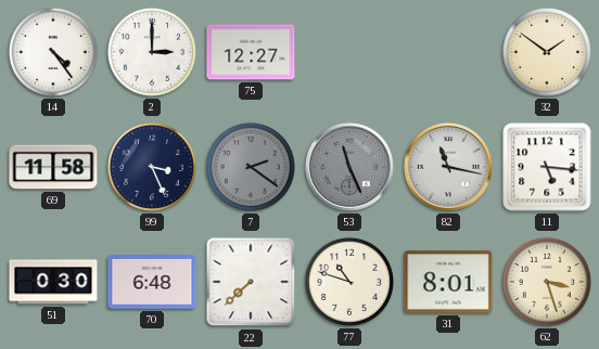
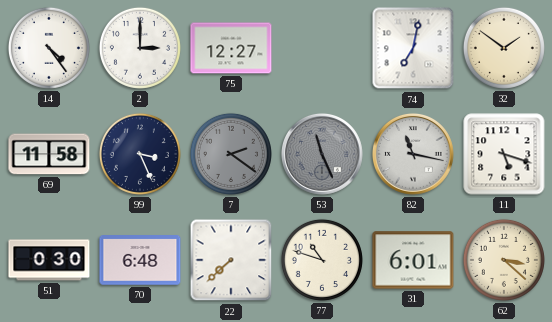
74: none -> 7:02 (413, 48)
11: 5:16 -> 5:18 (504, 154)
31: 8:01 -> 6:01 (413, 260)
62: 3:27 -> 3:22 (504, 260)
